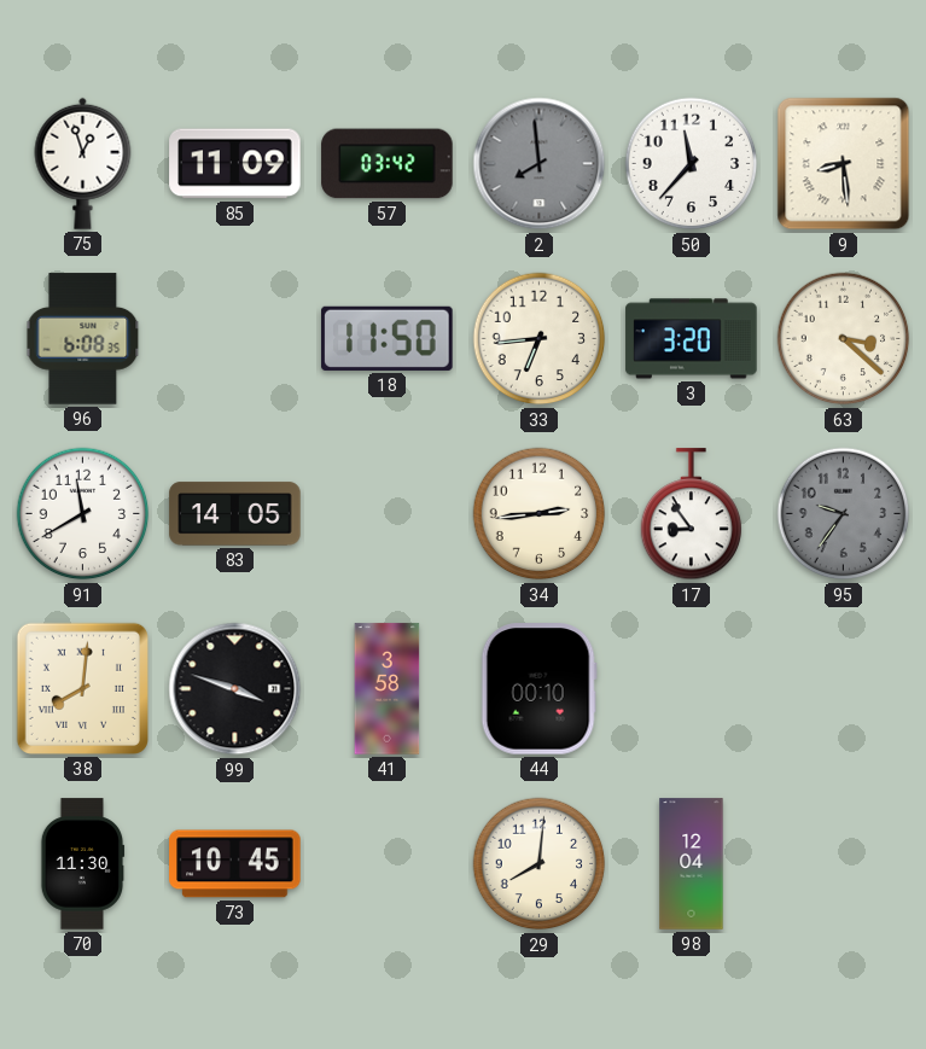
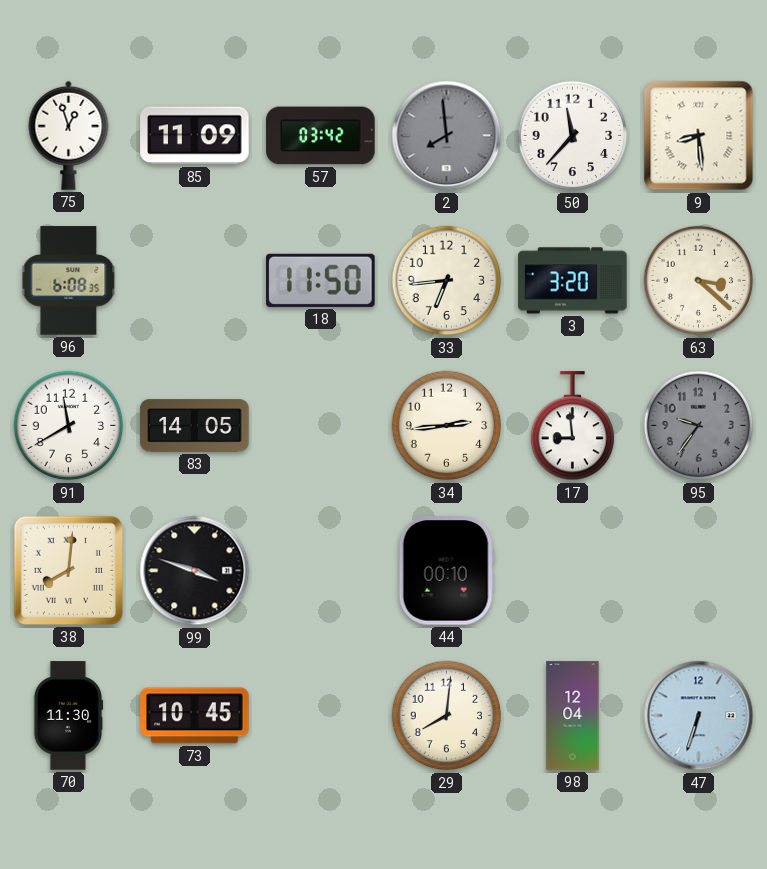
17: 8:54 -> 8:59 (573, 426)
41: 3:58 -> none (388, 689)
47: none -> 6:33 (699, 716)
